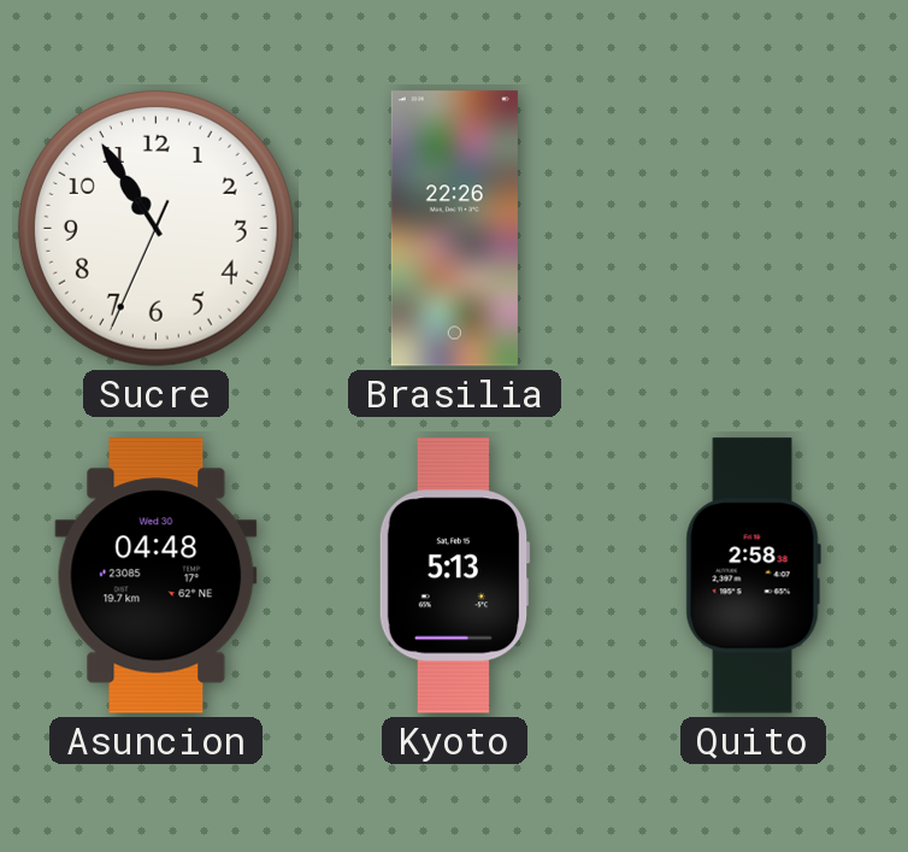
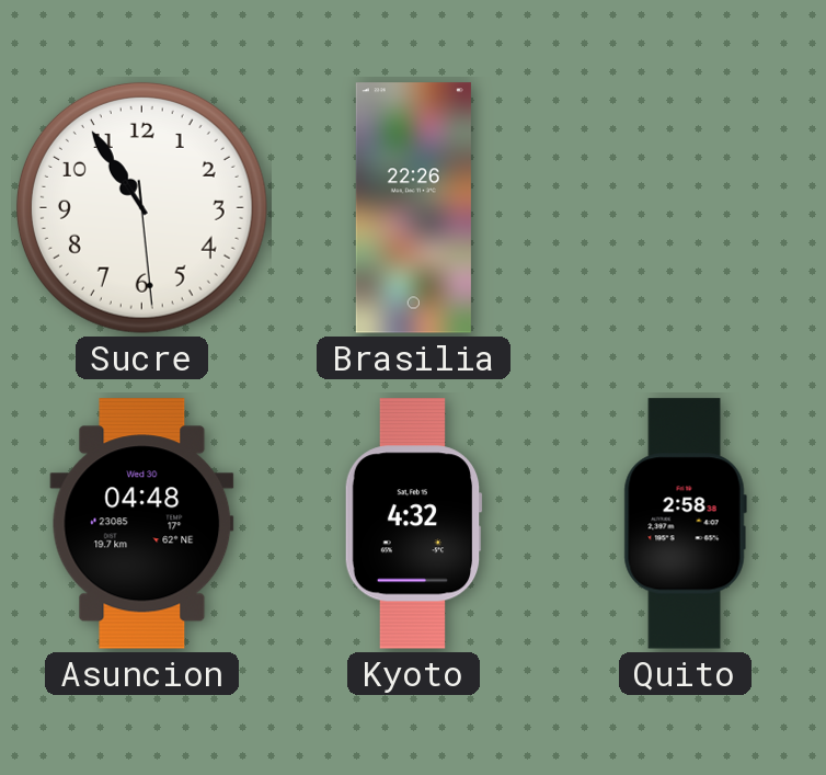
Sucre: 10:54:34 -> 10:54:29 (141, 207)
Kyoto: 5:13 -> 4:32 (413, 524)
